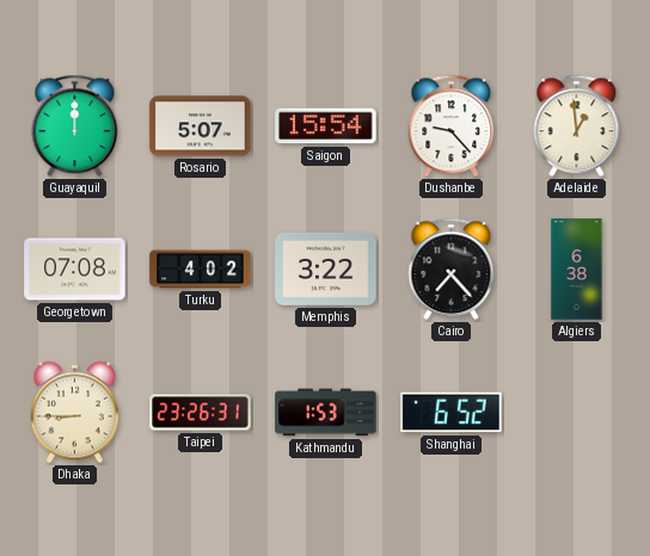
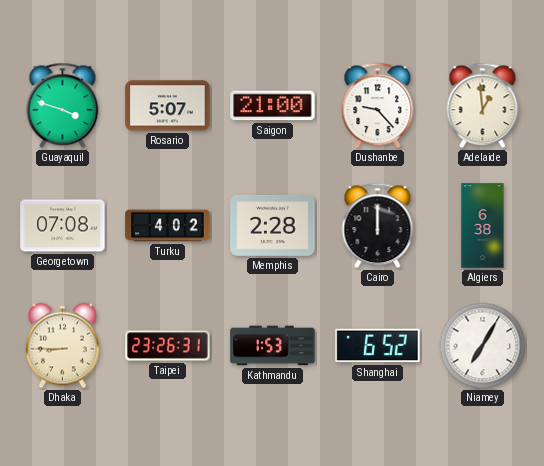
Guayaquil: 12:00 -> 3:48 (63, 106)
Saigon: 15:54 -> 21:00 (273, 106)
Memphis: 3:22 -> 2:28 (273, 226)
Cairo: 7:23 -> 12:00 (378, 226)
Niamey: none -> 7:05 (483, 346)
